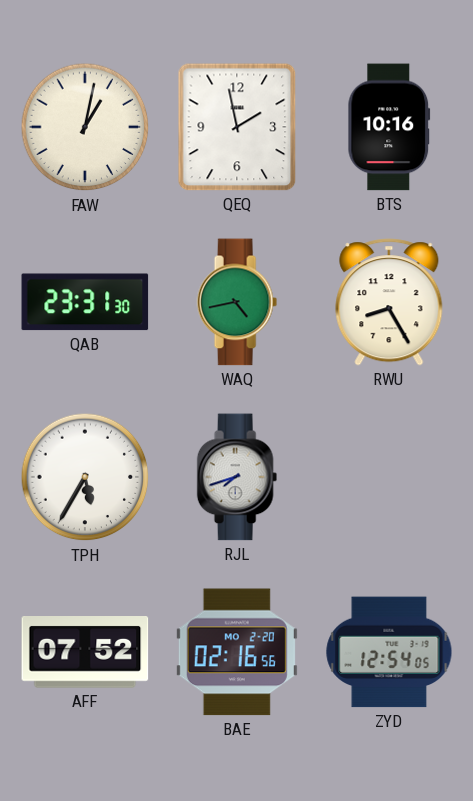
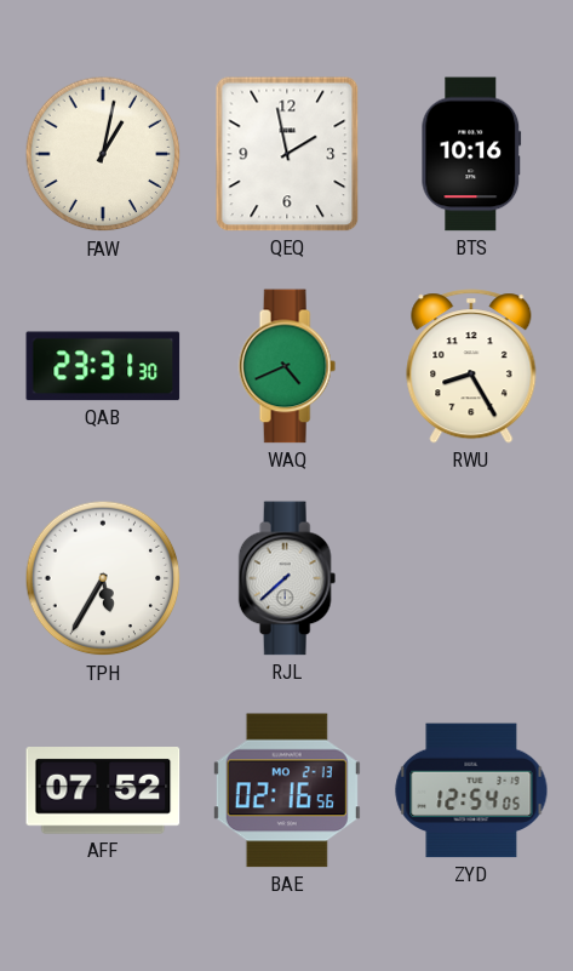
WAQ: 4:43 -> 4:41 (287, 366)
RJL: 7:42 -> 7:38 (287, 578)
BAE date: MO 2-20 -> MO 2-13 (287, 790)
